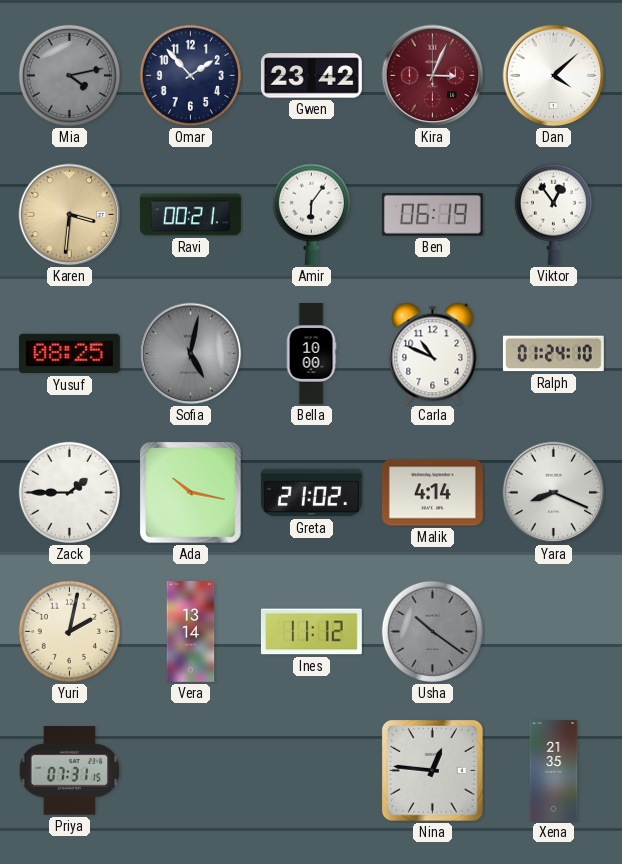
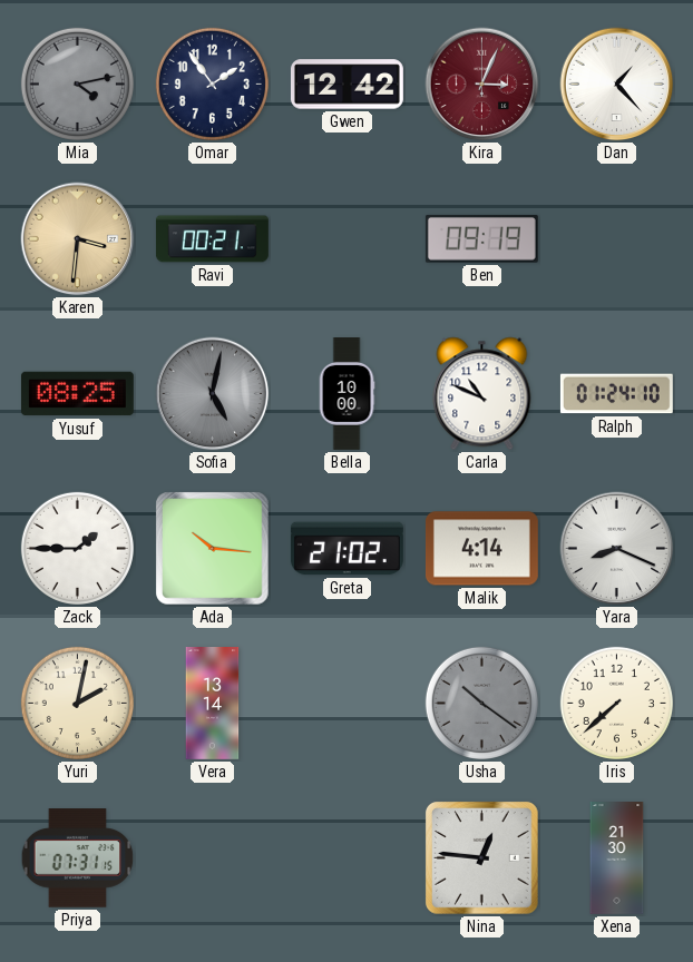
Omar: 1:53 -> 1:54 (212, 84)
Gwen: 23:42 -> 12:42 (346, 85)
Dan: 4:08 -> 1:23 (617, 85)
Amir: 6:06 -> none (311, 214)
Ben: 06:19 -> 09:19 (481, 239)
Viktor: 12:54 -> none (553, 214)
Ada: 10:17 -> 10:16 (213, 549)
Ines: 11:12 -> none (311, 632)
Iris: none -> 7:38 (616, 703)
Xena: 21:35 -> 21:30 (617, 858)
